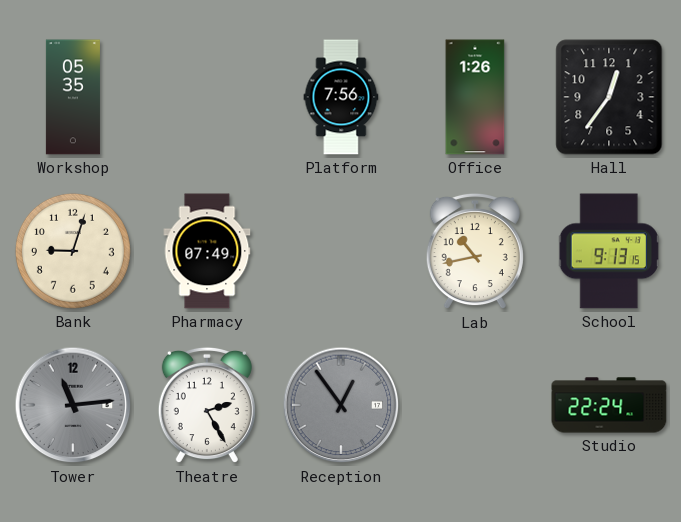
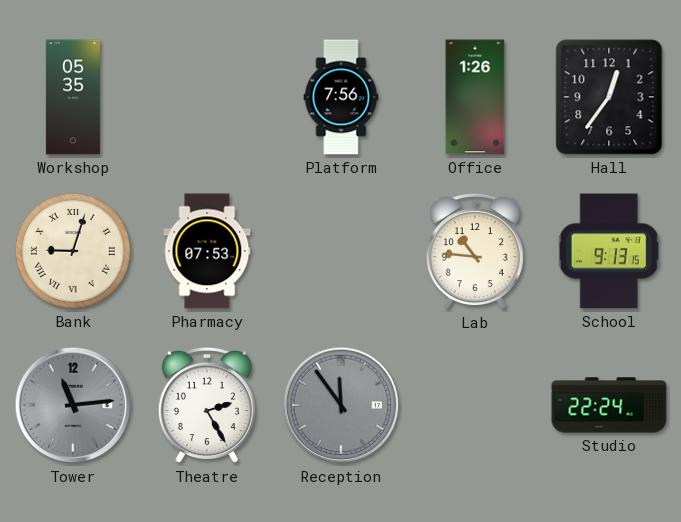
Bank numerals: Arabic -> Roman (73, 251)
Pharmacy: 07:49 -> 07:53 (207, 251)
Lab: 10:43 -> 10:46 (475, 251)
Reception: 12:54 -> 11:54 (341, 405)
